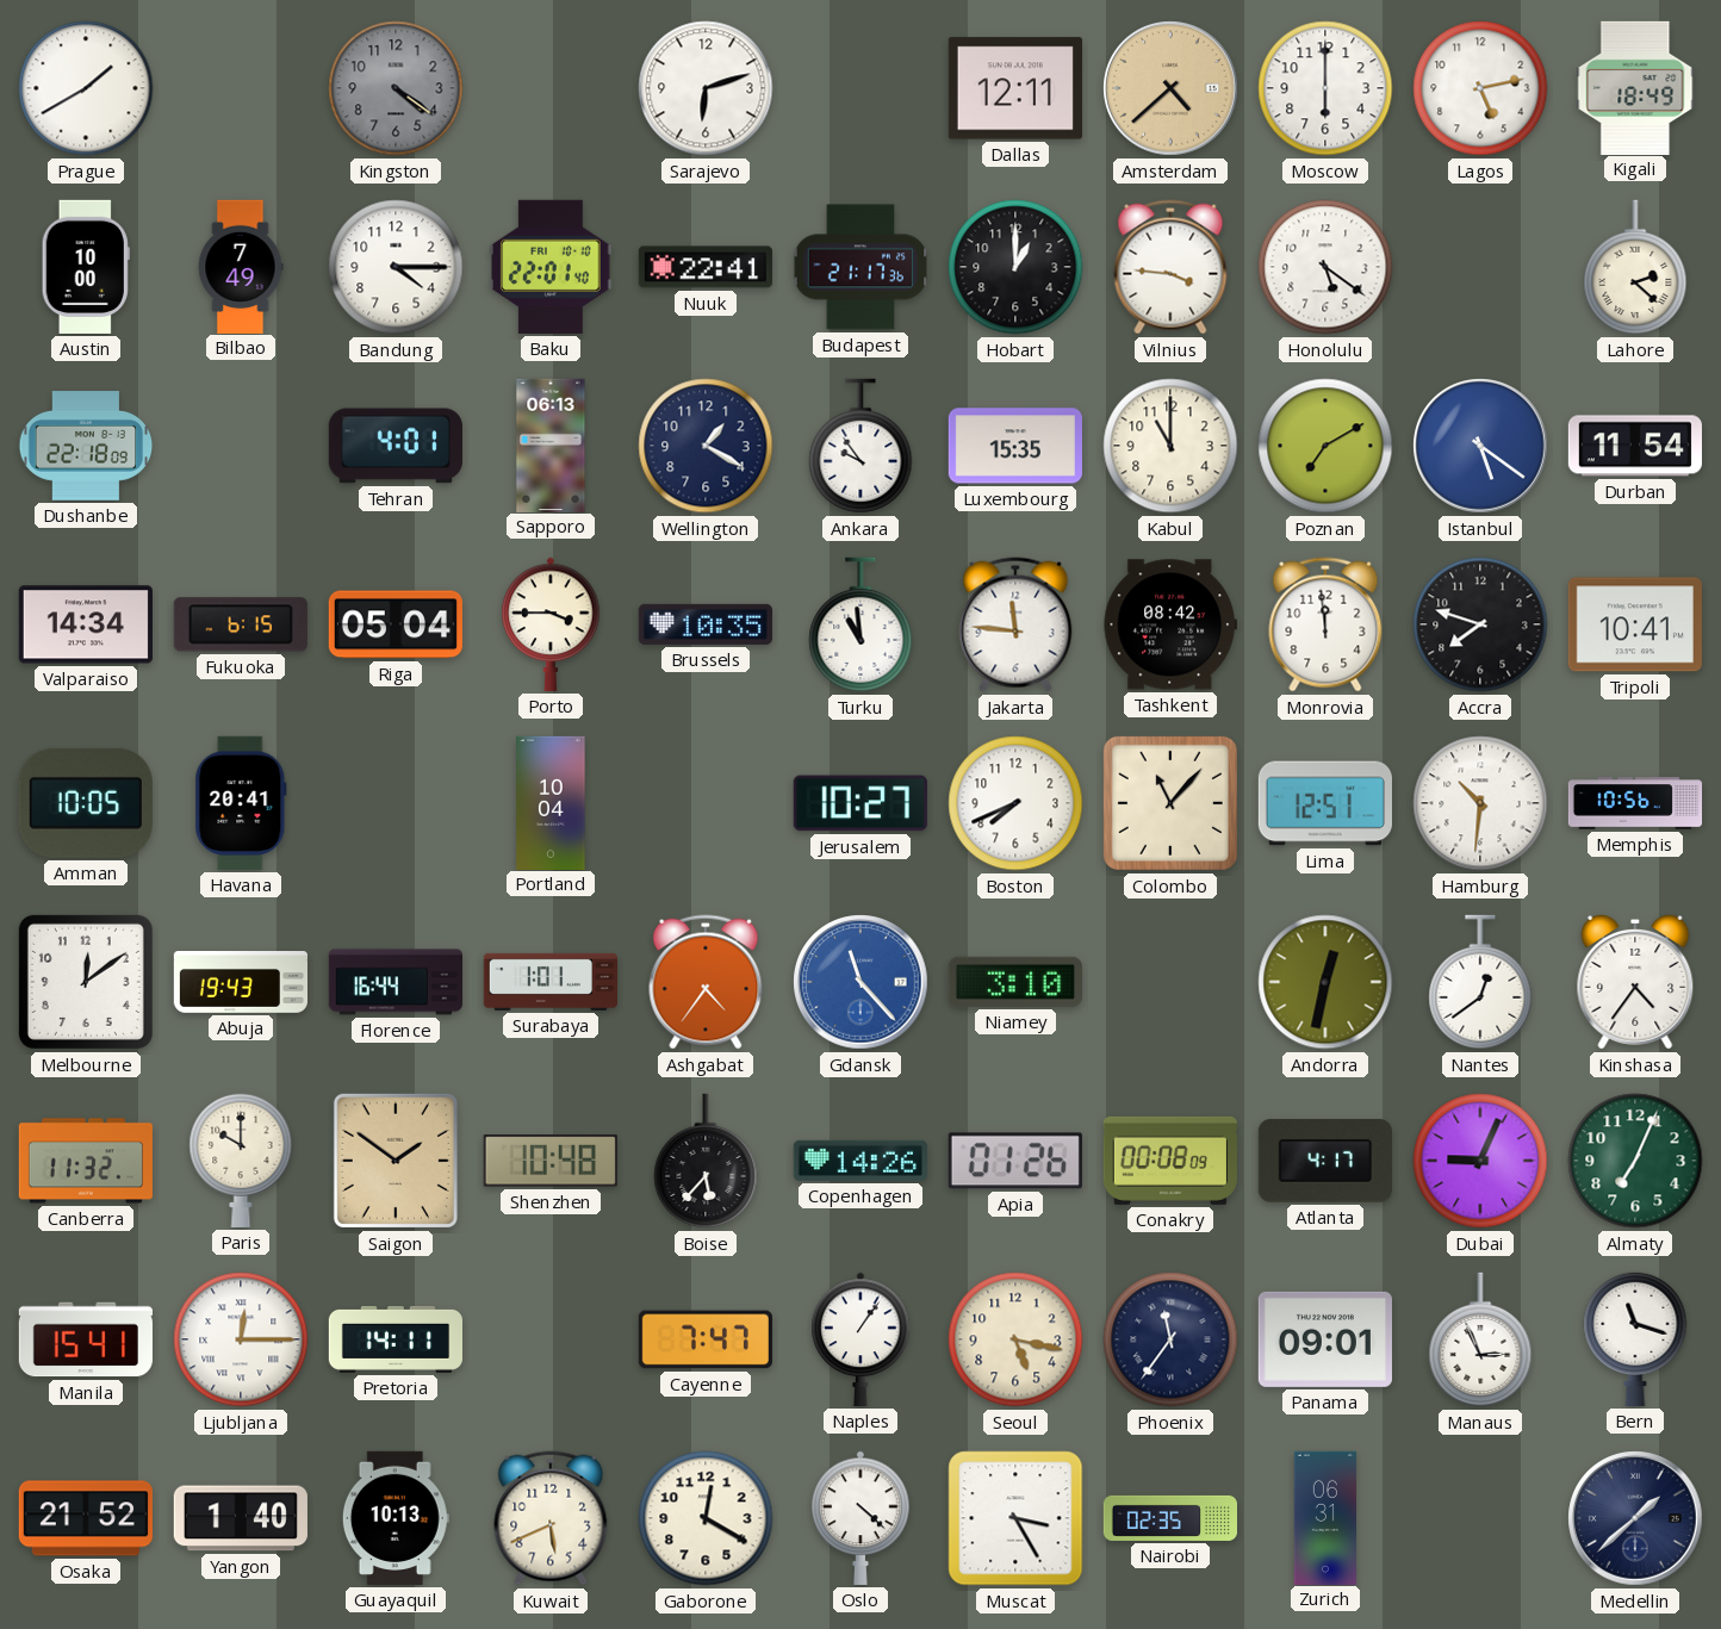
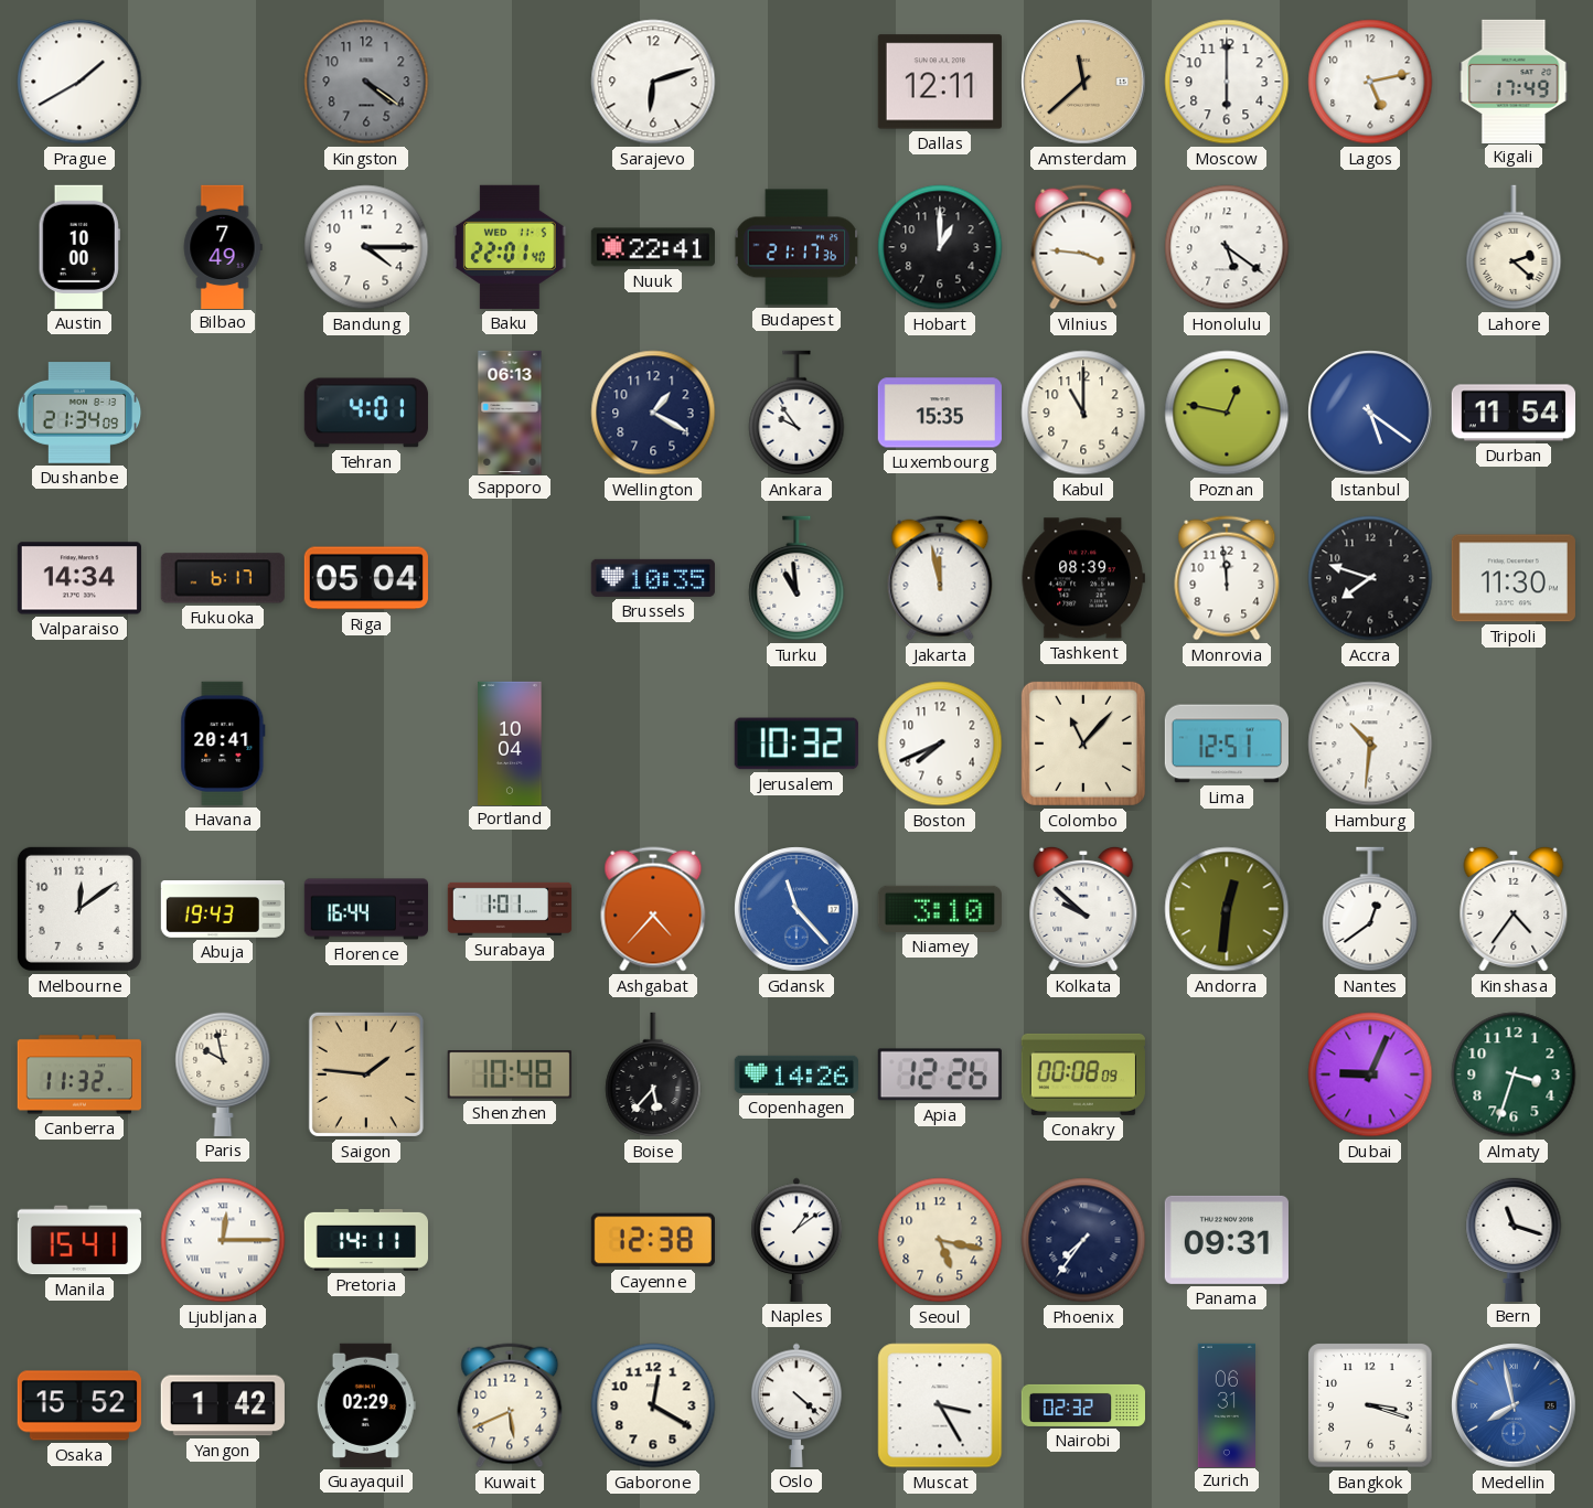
Amsterdam: 4:38 -> 11:38 (1083, 82)
Kigali: 18:49 -> 17:49 (1514, 81)
Baku date: FRI 10-10 -> WED 11-5 (511, 247)
Dushanbe: 22:18 -> 21:34 (79, 413)
Poznan: 7:10 -> 12:47 (1227, 413)
Fukuoka: 6:15 -> 6:17 (223, 578)
Porto: 3:45 -> none (551, 624)
Jakarta: 11:46 -> 11:58 (940, 578)
Tashkent: 08:42 -> 08:39 (1083, 578)
Tripoli: 10:41 -> 11:30 (1514, 578)
Amman: 10:05 -> none (86, 803)
Jerusalem: 10:27 -> 10:32 (796, 744)
Memphis: 10:56 -> none (1635, 803)
Ashgabat: 4:36 -> 4:37 (653, 909)
Kolkata: none -> 9:52 (1083, 909)
Andorra: 12:32 -> 12:31 (1227, 909)
Paris: 10:00 -> 9:58 (223, 1073)
Saigon: 1:51 -> 1:46 (366, 1074)
Apia: 01:26 -> 12:26 (940, 1074)
Atlanta: 4:17 -> none (1325, 1162)
Almaty: 7:04 -> 3:33 (1514, 1074)
Cayenne: 7:47 -> 12:38 (653, 1240)
Naples: 1:06 -> 1:09 (796, 1240)
Phoenix: 11:36 -> 7:36 (1083, 1240)
Panama: 09:01 -> 09:31 (1227, 1240)
Manaus: 2:56 -> none (1480, 1339)
Osaka: 21:52 -> 15:52 (79, 1405)
Yangon: 1:40 -> 1:42 (223, 1405)
Guayaquil: 10:13 -> 02:29 (366, 1405)
Nairobi: 02:35 -> 02:32 (1082, 1405)
Bangkok: none -> 3:18 (1370, 1405)
Medellin: 1:38 -> 7:58 (1514, 1405)
Medellin dial: navy -> blue (1514, 1405)
